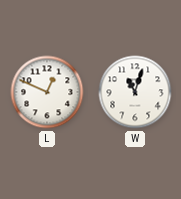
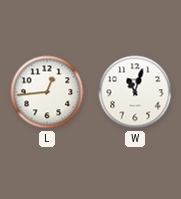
L: 12:49 -> 12:44 (47, 92)
